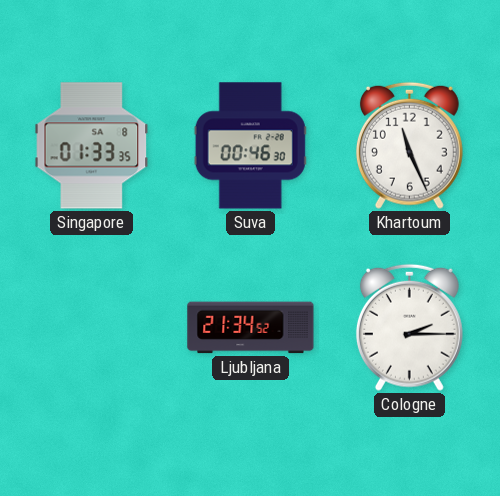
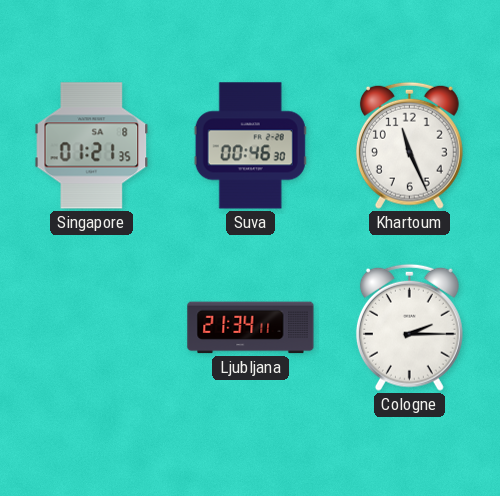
Singapore: 01:33 -> 01:21 (92, 146)
Ljubljana: 21:34:52 -> 21:34:11 (251, 328)
